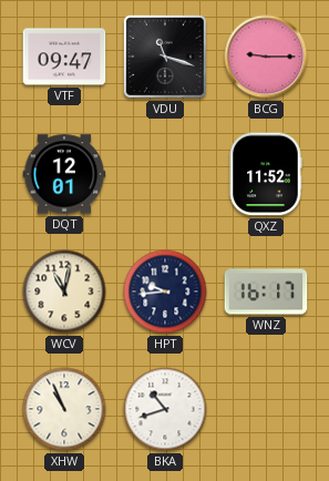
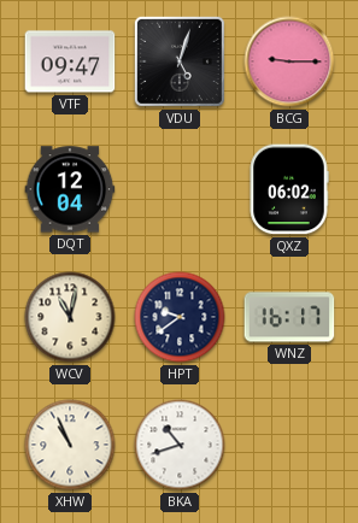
VDU: 11:18 -> 5:03 (180, 61)
DQT: 12:01 -> 12:04 (70, 189)
QXZ: 11:52 -> 06:02 (289, 189)
HPT: 9:44 -> 9:39 (180, 317)
